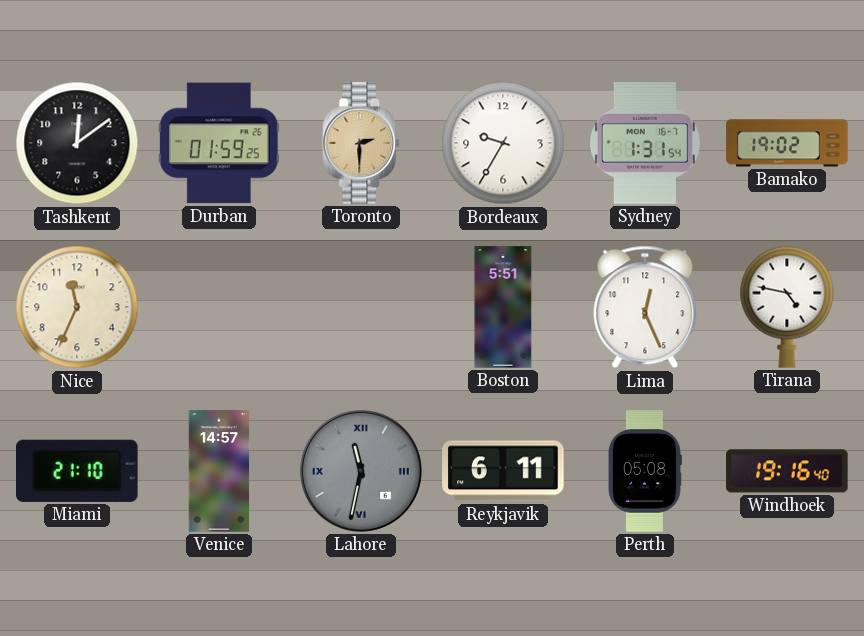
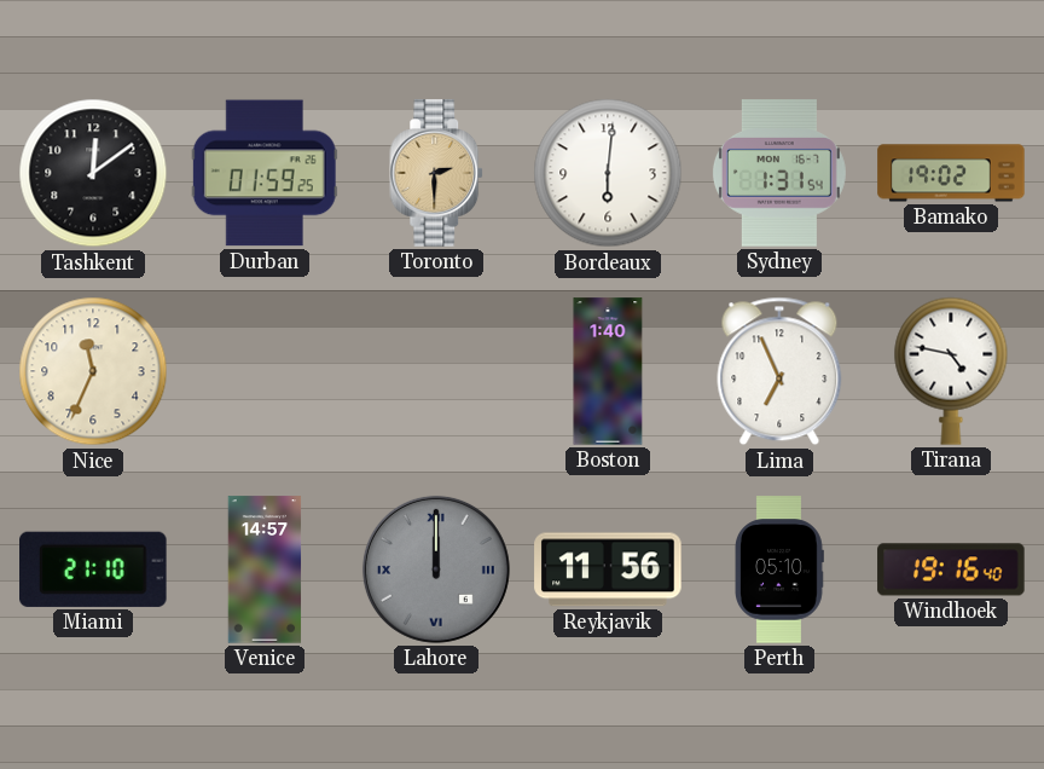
Bordeaux: 9:35 -> 6:01 (608, 173)
Boston: 5:51 -> 1:40 (608, 371)
Lima: 12:26 -> 6:56 (779, 371)
Lahore: 11:32 -> 12:00 (436, 569)
Reykjavik: 6:11 -> 11:56 (608, 569)
Perth: 05:08 -> 05:10 (779, 569)
